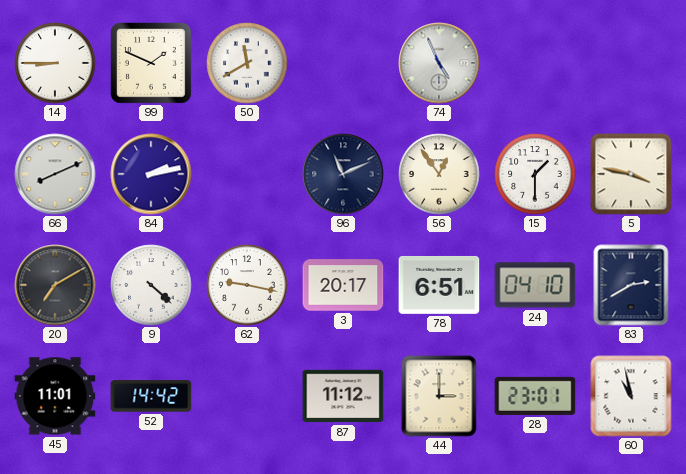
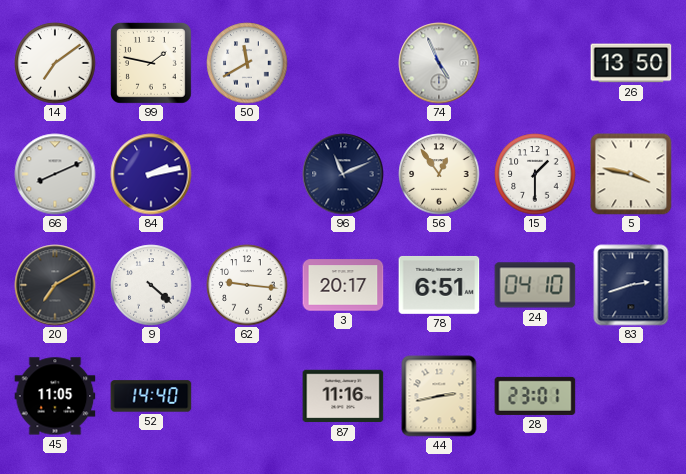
14: 8:45 -> 7:09 (55, 63)
99: 1:49 -> 1:47 (152, 64)
26: none -> 13:50 (631, 63)
62: 9:17 -> 9:16 (247, 285)
83: 2:40 -> 2:42 (631, 285)
45: 11:01 -> 11:05 (55, 396)
52: 14:42 -> 14:40 (151, 396)
87: 11:12 -> 11:16 (343, 396)
44: 3:00 -> 2:43 (439, 396)
60: 10:58 -> none (631, 396)
